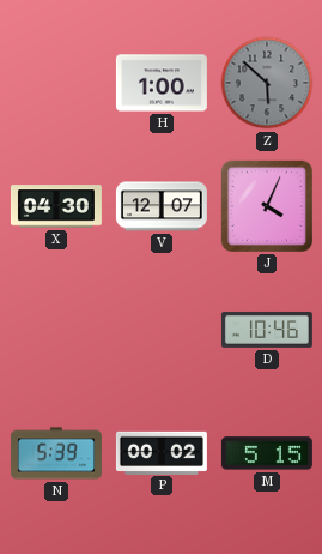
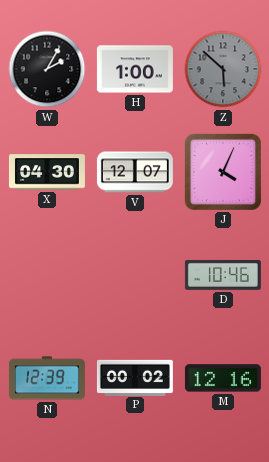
W: none -> 2:05 (47, 69)
N: 5:39 -> 12:39 (47, 378)
M: 5:15 -> 12:16 (223, 378)
